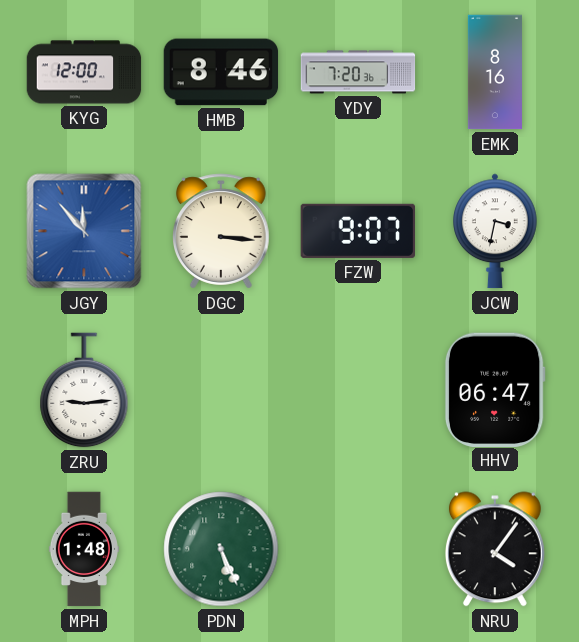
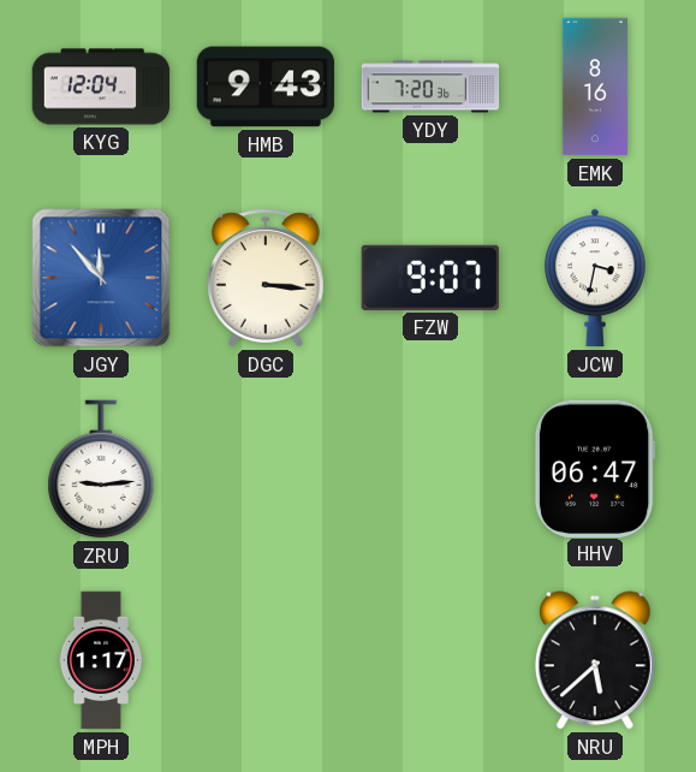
KYG: 12:00 -> 12:04 (101, 87)
HMB: 8:46 -> 9:43 (266, 87)
MPH: 1:48 -> 1:17 (100, 660)
PDN: 5:26 -> none (221, 549)
NRU: 4:06 -> 5:38 (595, 660)
